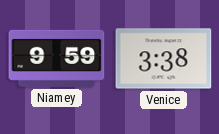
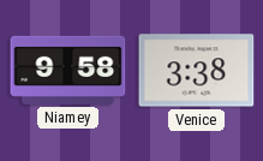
Niamey: 9:59 -> 9:58 (68, 70)
